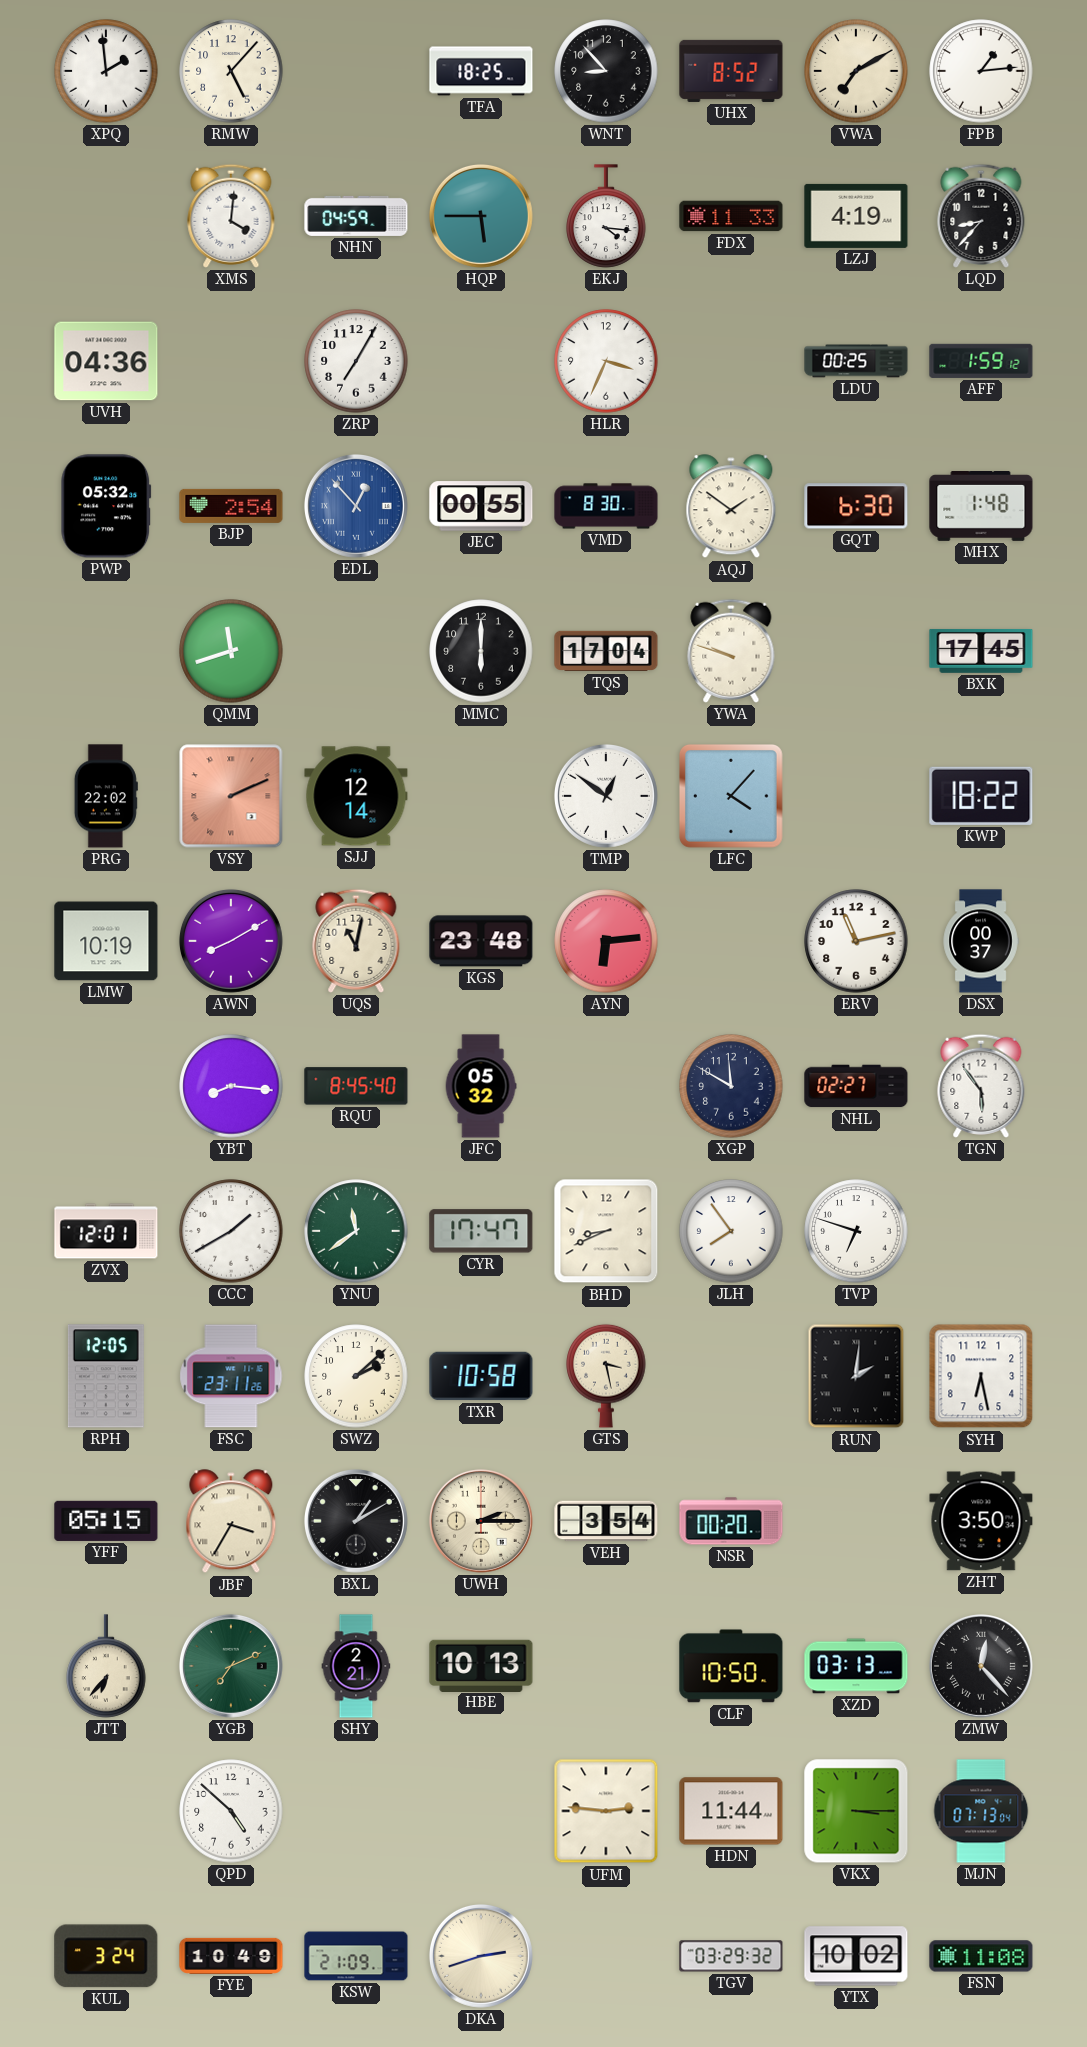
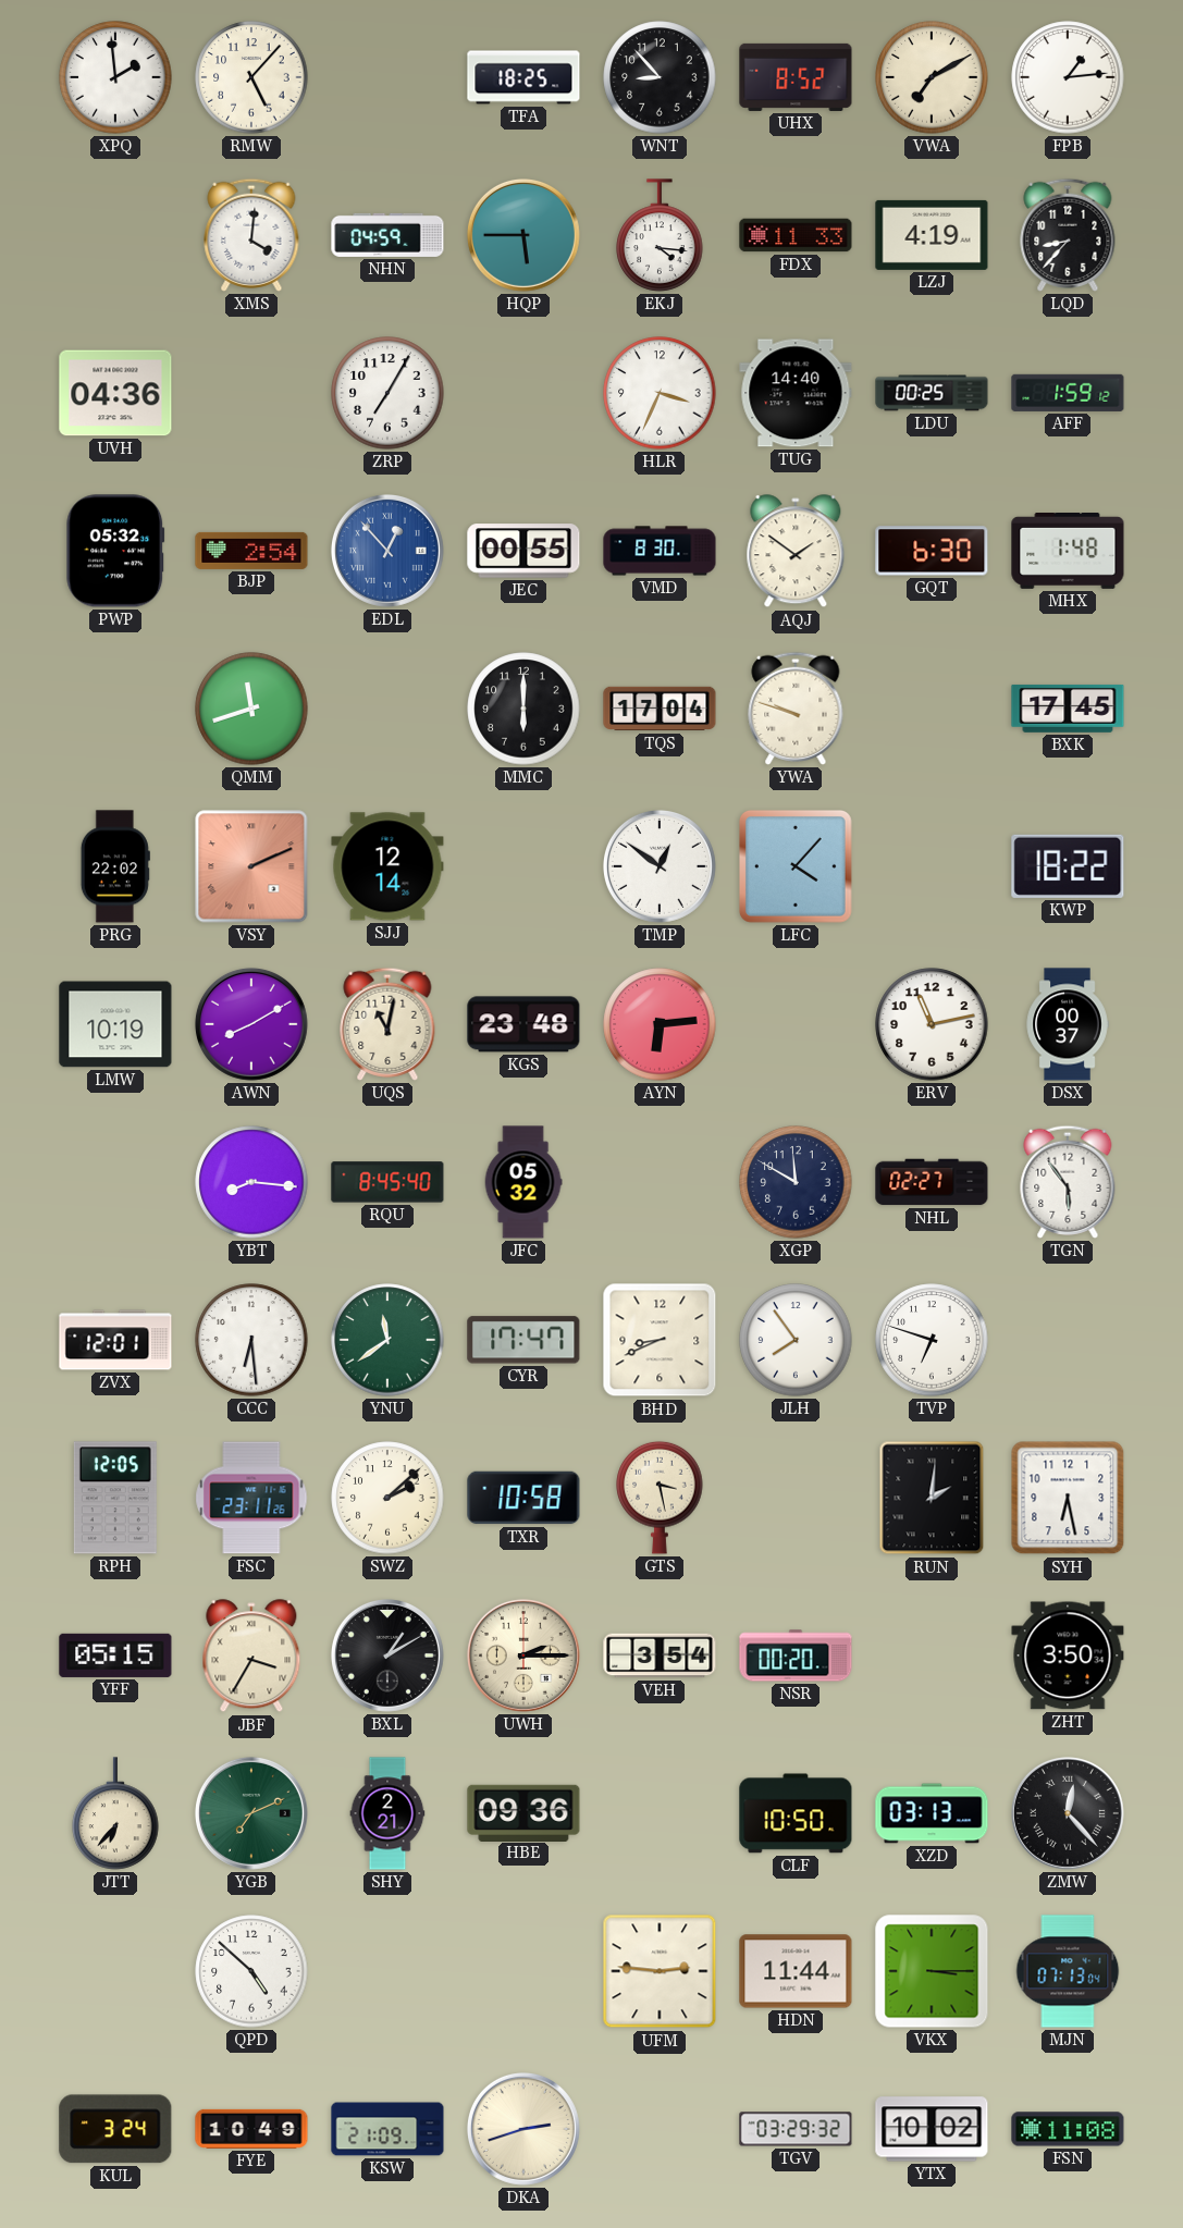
TUG: none -> 14:40 (796, 393)
CCC: 1:40 -> 6:29 (251, 1340)
HBE: 10:13 -> 09:36 (523, 1812)
